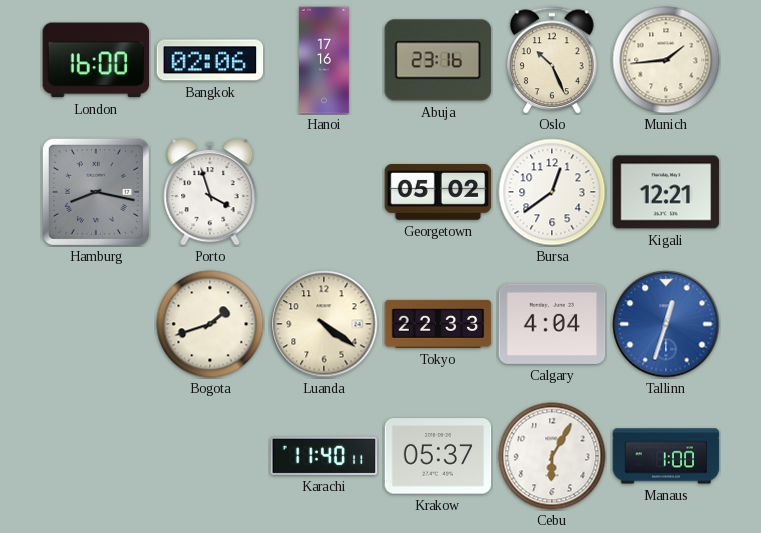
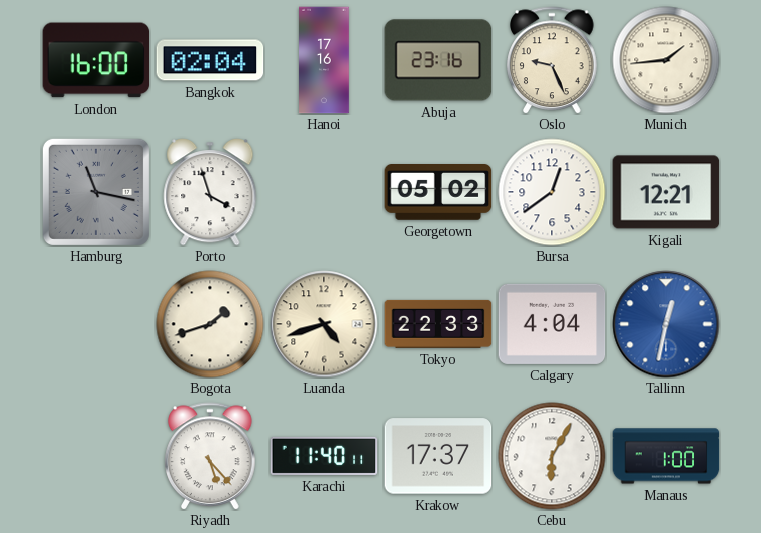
Bangkok: 02:06 -> 02:04 (210, 60)
Oslo: 10:26 -> 9:26 (552, 60)
Hamburg: 8:17 -> 11:17 (96, 192)
Luanda: 4:21 -> 4:42 (324, 324)
Tallinn: 12:33 -> 12:32 (666, 324)
Riyadh: none -> 5:23 (210, 456)
Krakow: 05:37 -> 17:37 (438, 456)
